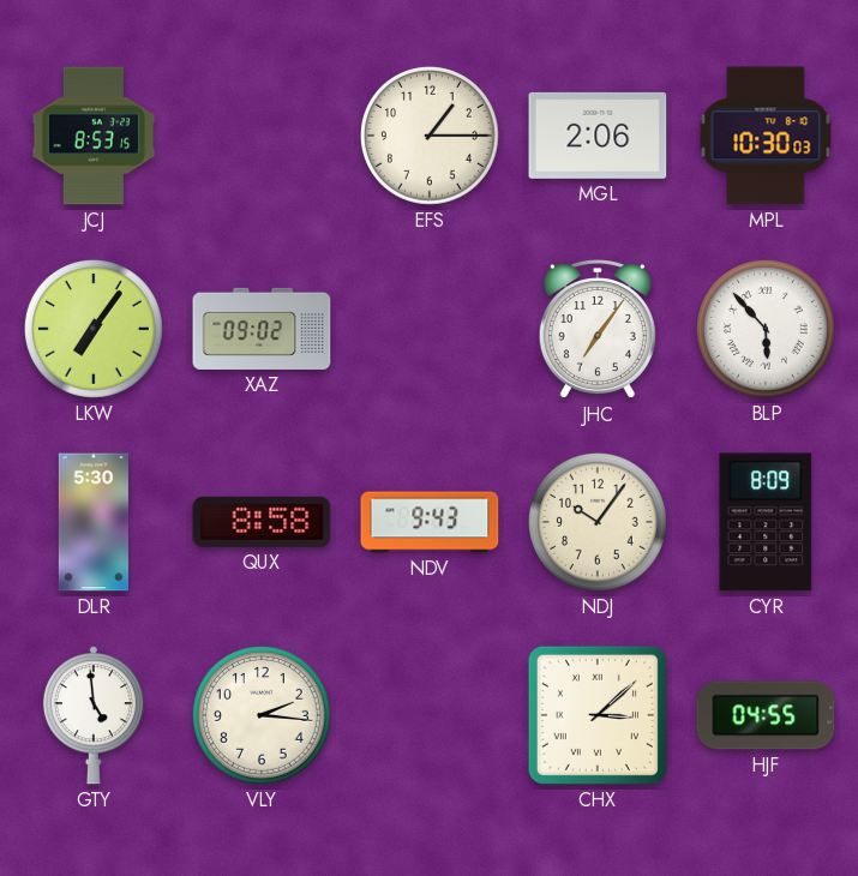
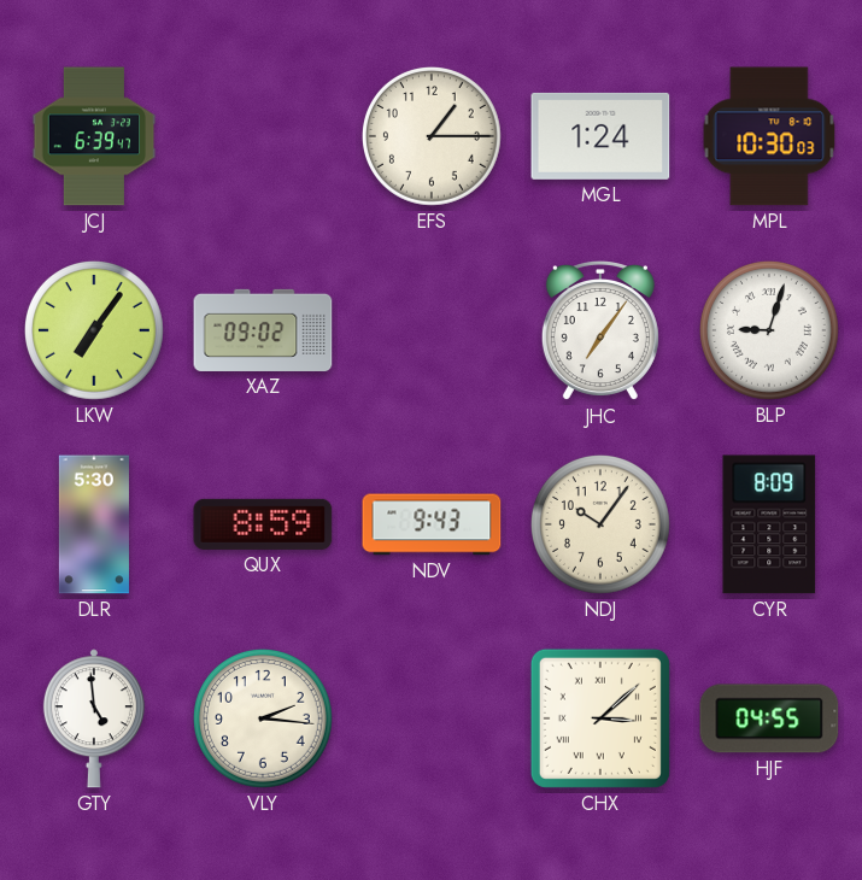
JCJ: 8:53 -> 6:39 (94, 136)
MGL: 2:06 -> 1:24 (600, 136)
BLP: 5:53 -> 9:03 (769, 330)
QUX: 8:58 -> 8:59 (263, 524)
